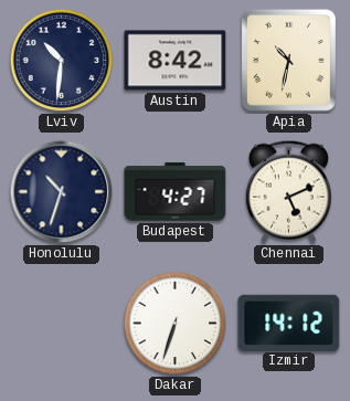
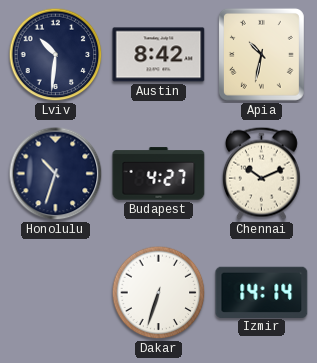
Chennai: 5:11 -> 10:11 (261, 173)
Izmir: 14:12 -> 14:14 (262, 292)
